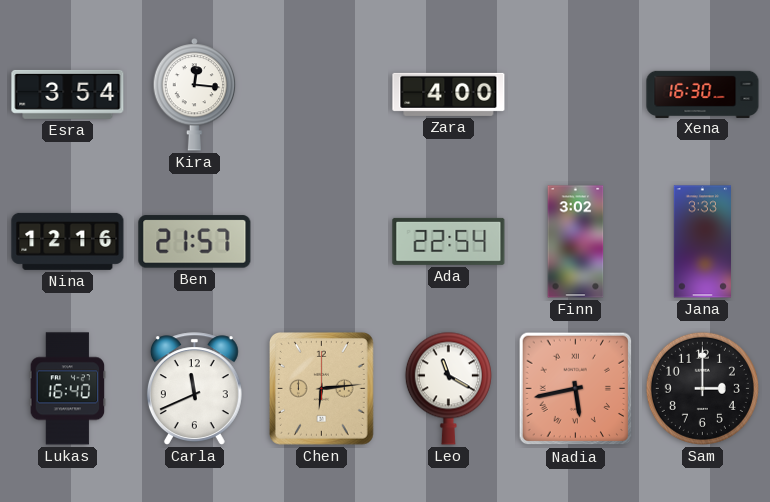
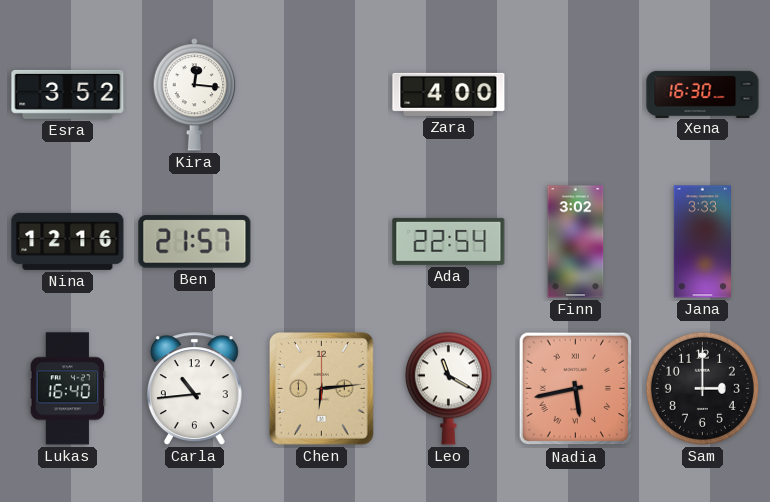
Esra: 3:54 -> 3:52 (68, 94)
Carla: 11:41 -> 10:44 (194, 389)
